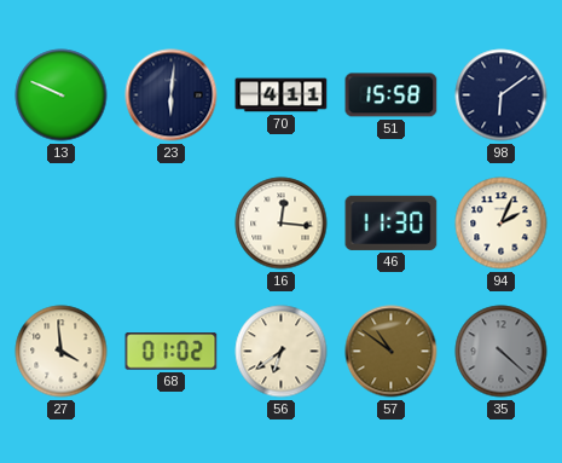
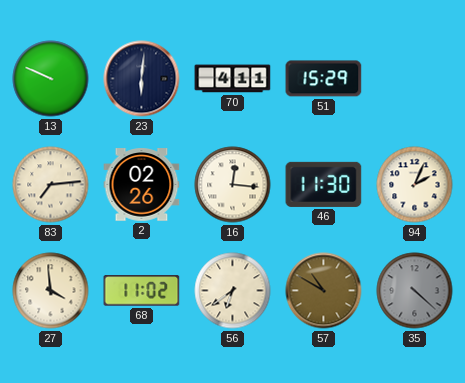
51: 15:58 -> 15:29 (324, 79)
98: 6:09 -> none (502, 96)
83: none -> 7:14 (51, 185)
2: none -> 02:26 (142, 185)
68: 01:02 -> 11:02 (142, 291)
57: 10:51 -> 10:50 (324, 291)
